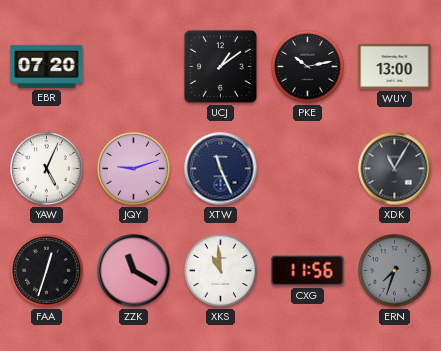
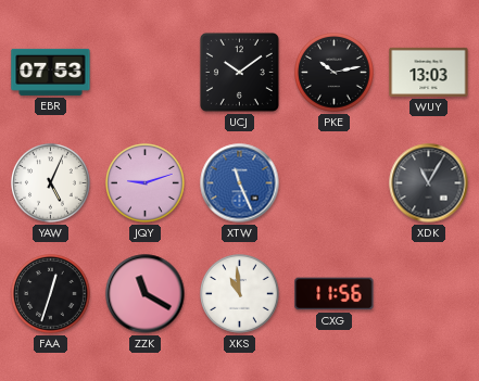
EBR: 07:20 -> 07:53 (51, 72)
UCJ: 1:09 -> 10:09 (239, 72)
WUY: 13:00 -> 13:03 (429, 72)
XTW dial: navy -> blue (240, 183)
ERN: 7:33 -> none (395, 271)
